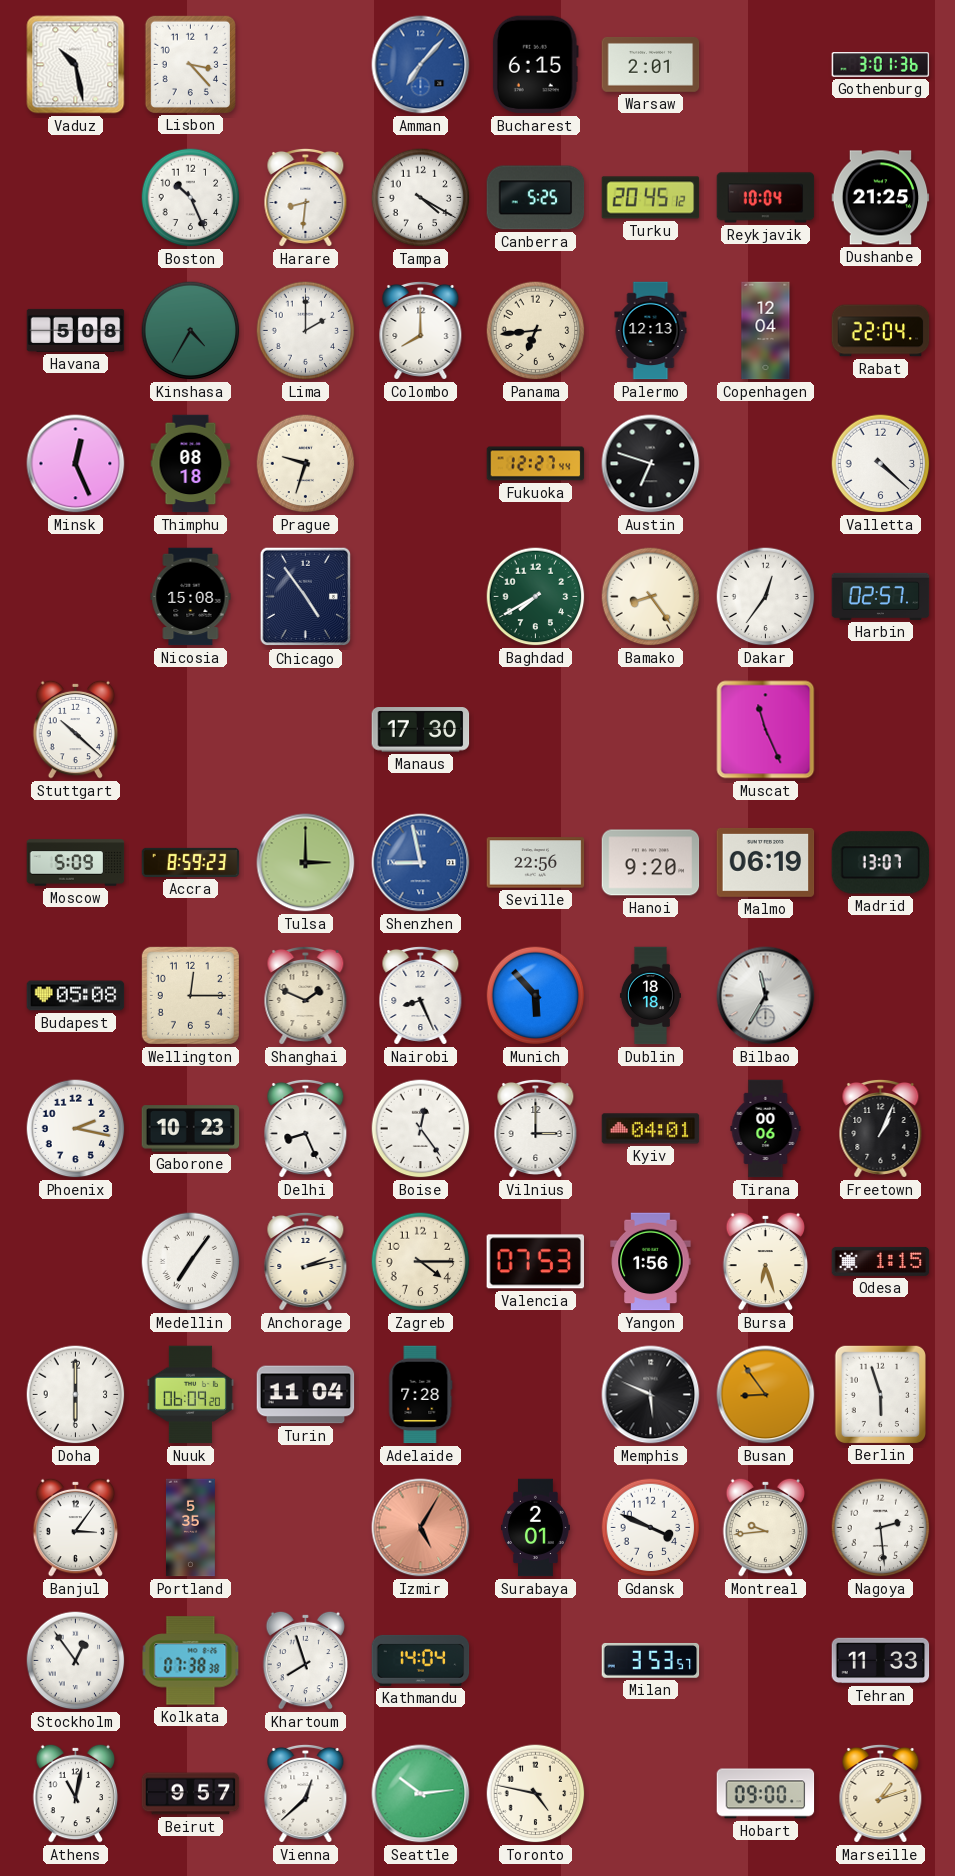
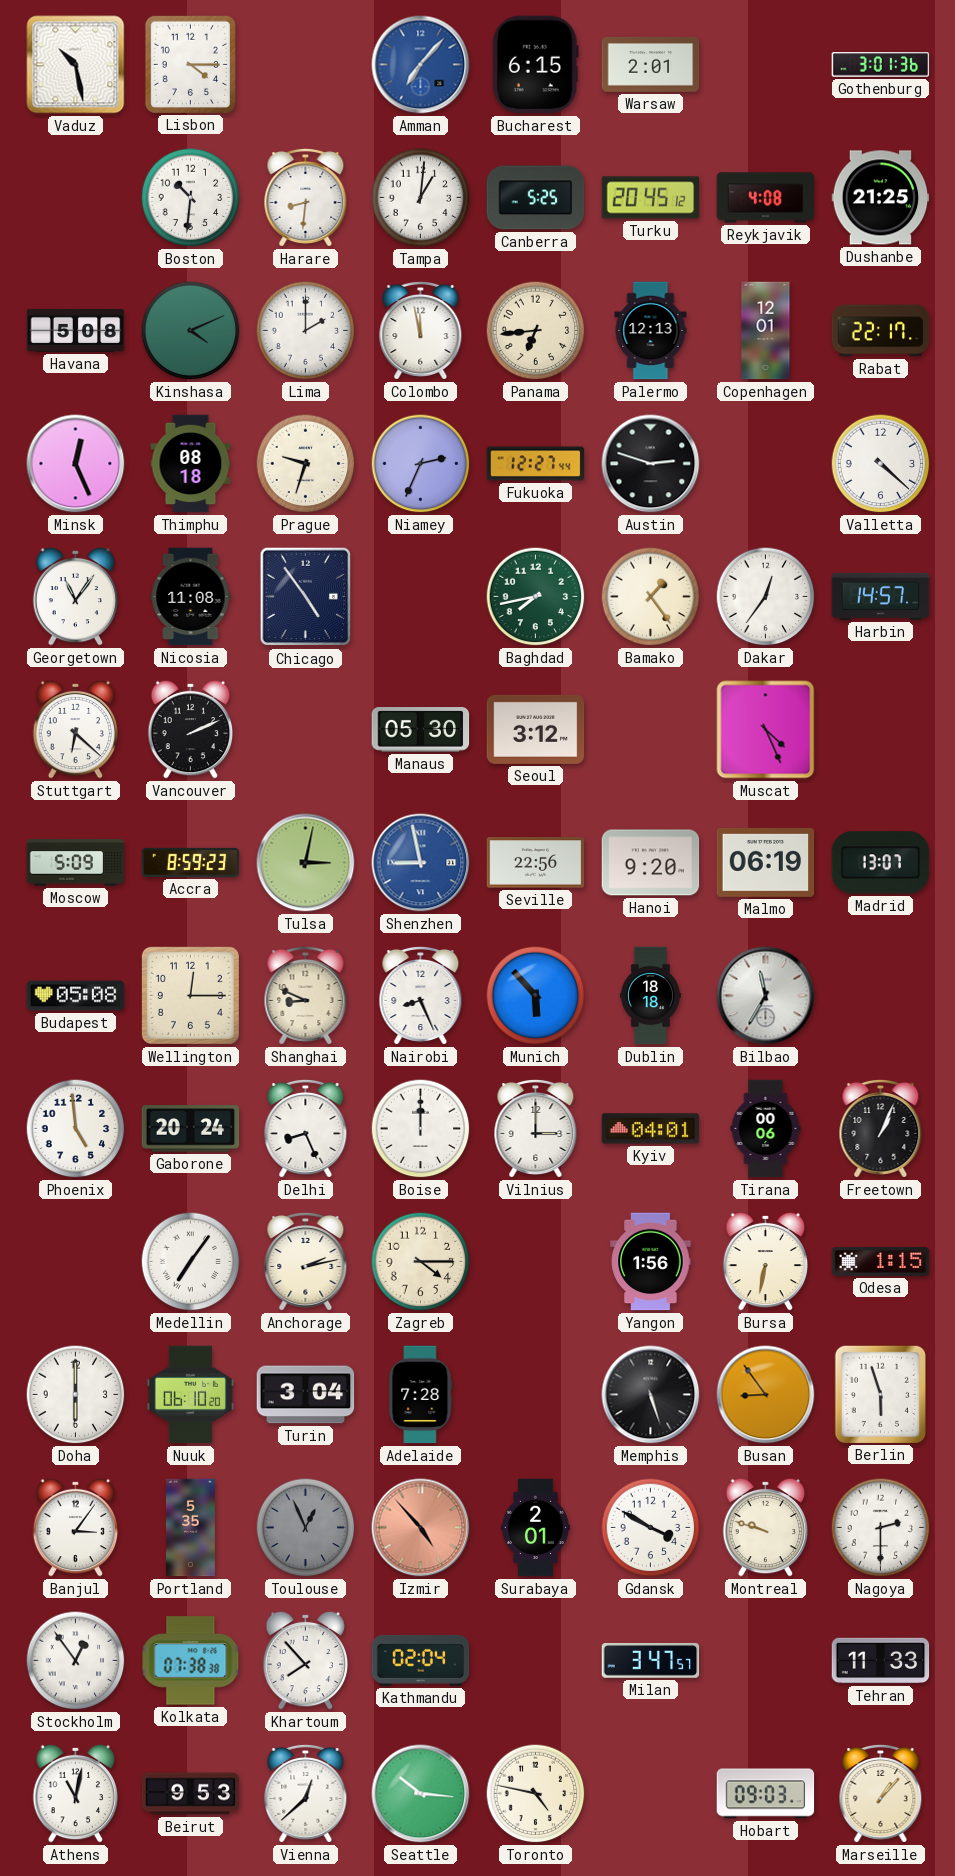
Lisbon: 3:23 -> 4:15 (190, 64)
Boston: 10:26 -> 10:31 (191, 198)
Tampa: 4:20 -> 1:01 (421, 198)
Reykjavik: 10:04 -> 4:08 (766, 198)
Kinshasa: 4:35 -> 4:11 (191, 331)
Colombo: 8:00 -> 11:58 (421, 330)
Copenhagen: 12:04 -> 12:01 (766, 331)
Rabat: 22:04 -> 22:17 (881, 331)
Niamey: none -> 2:34 (421, 464)
Austin: 6:48 -> 2:48 (651, 464)
Georgetown: none -> 11:06 (76, 596)
Nicosia: 15:08 -> 11:08 (191, 597)
Baghdad: 7:40 -> 7:43 (536, 597)
Bamako: 8:24 -> 1:24 (651, 597)
Harbin: 02:57 -> 14:57 (881, 596)
Stuttgart: 10:22 -> 6:22 (76, 729)
Vancouver: none -> 2:11 (191, 729)
Manaus: 17:30 -> 05:30 (421, 730)
Seoul: none -> 3:12 (536, 729)
Muscat: 11:26 -> 4:26 (766, 730)
Tulsa: 3:00 -> 3:02 (306, 863)
Shanghai: 1:49 -> 8:49 (306, 995)
Phoenix: 2:17 -> 4:59 (76, 1129)
Gaborone: 10:23 -> 20:24 (191, 1129)
Boise: 12:24 -> 12:00 (421, 1129)
Valencia: 07:53 -> none (535, 1262)
Bursa: 6:27 -> 6:32 (766, 1261)
Nuuk: 06:09 -> 06:10 (190, 1395)
Turin: 11:04 -> 3:04 (306, 1395)
Memphis: 5:49 -> 5:27 (651, 1395)
Toulouse: none -> 12:56 (306, 1528)
Izmir: 5:05 -> 4:53 (421, 1528)
Gdansk: 3:49 -> 3:50 (651, 1528)
Montreal: 9:44 -> 9:48 (766, 1527)
Nagoya: 2:29 -> 2:30 (881, 1528)
Khartoum: 7:57 -> 7:53 (306, 1660)
Kathmandu: 14:04 -> 02:04 (421, 1660)
Milan: 3:53 -> 3:47 (651, 1660)
Beirut: 9:57 -> 9:53 (191, 1794)
Seattle: 10:14 -> 10:16 (421, 1794)
Hobart: 09:00 -> 09:03 (766, 1794)
Marseille: 1:12 -> 1:07 (881, 1793)
